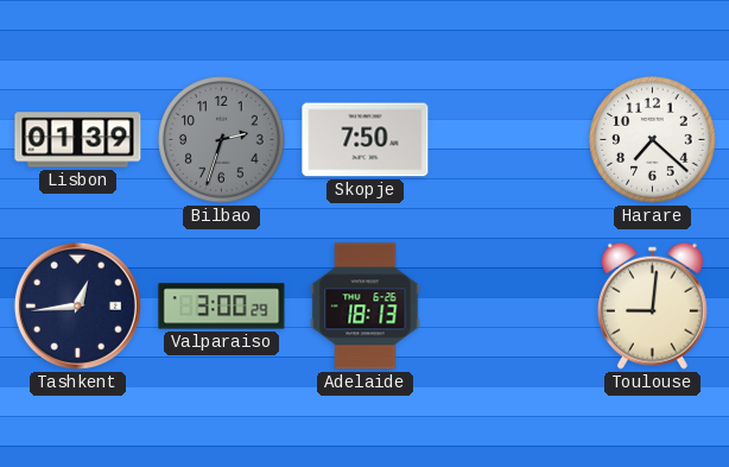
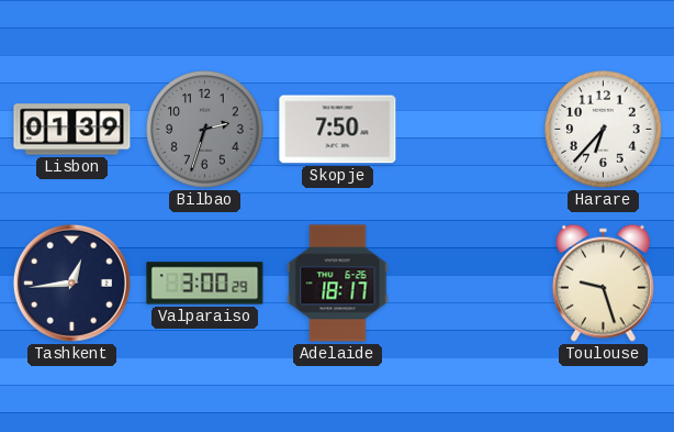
Harare: 7:22 -> 6:37 (604, 130)
Adelaide: 18:13 -> 18:17 (338, 284)
Toulouse: 9:01 -> 9:27 (603, 283)
